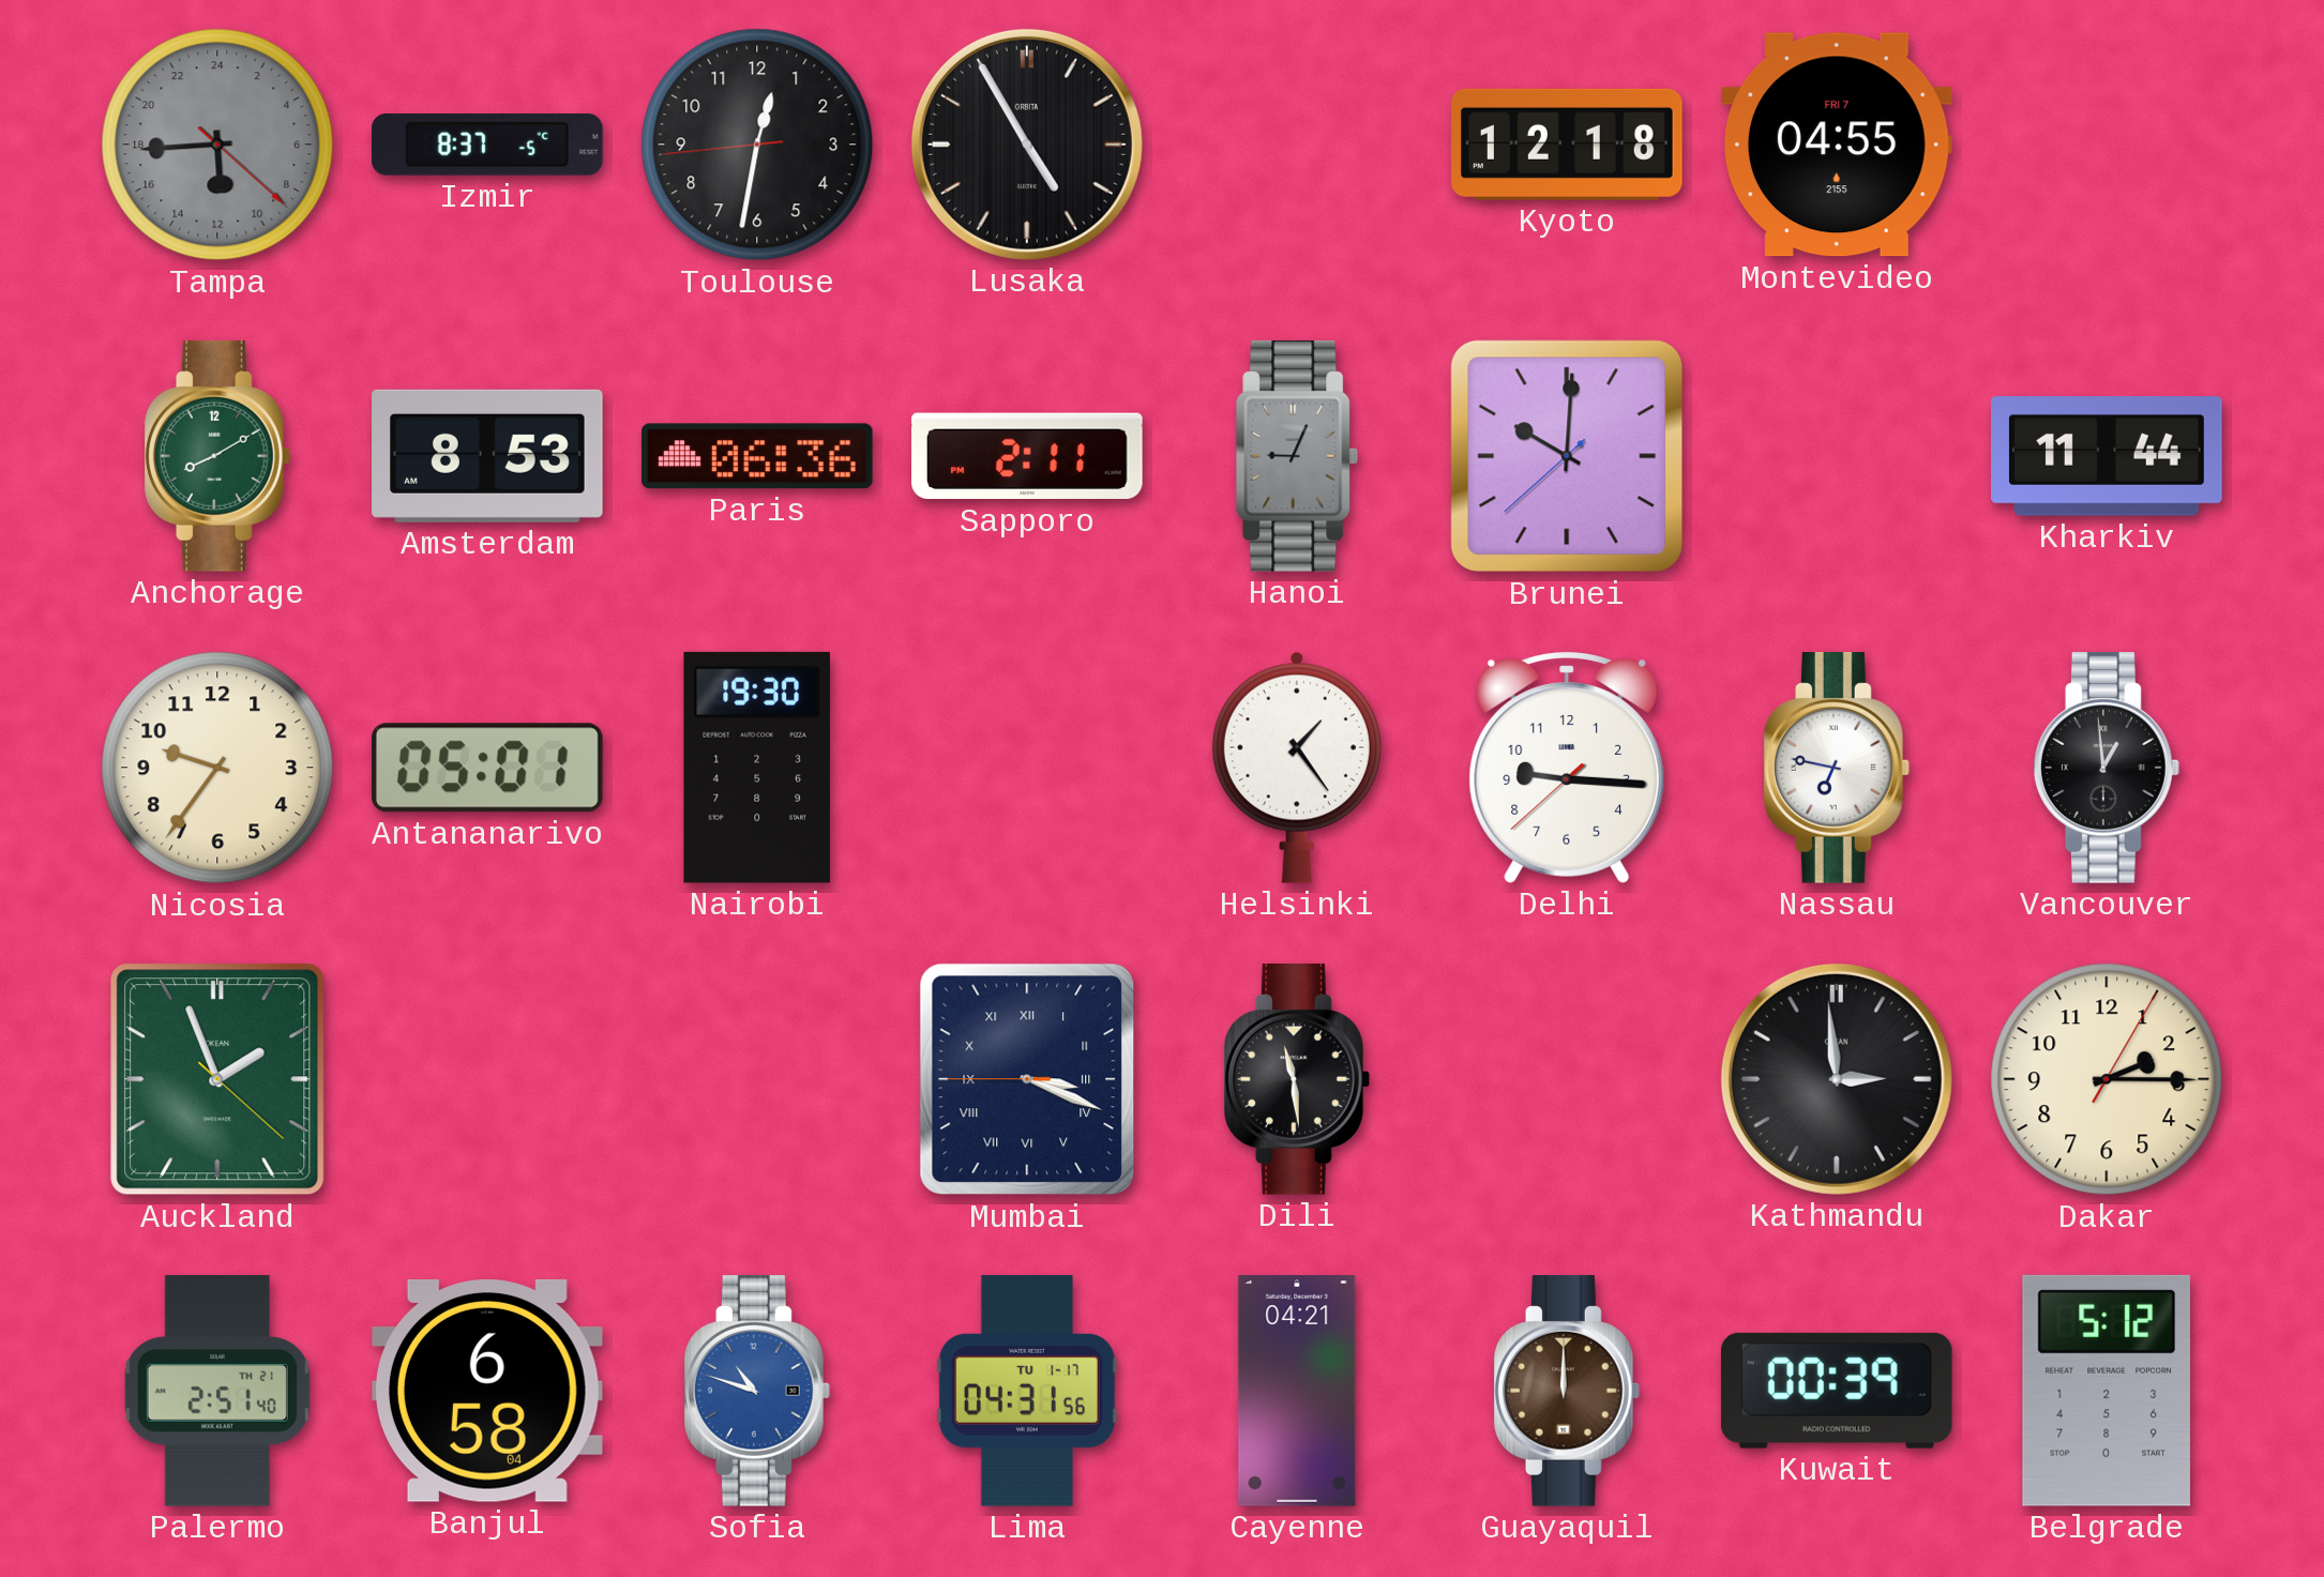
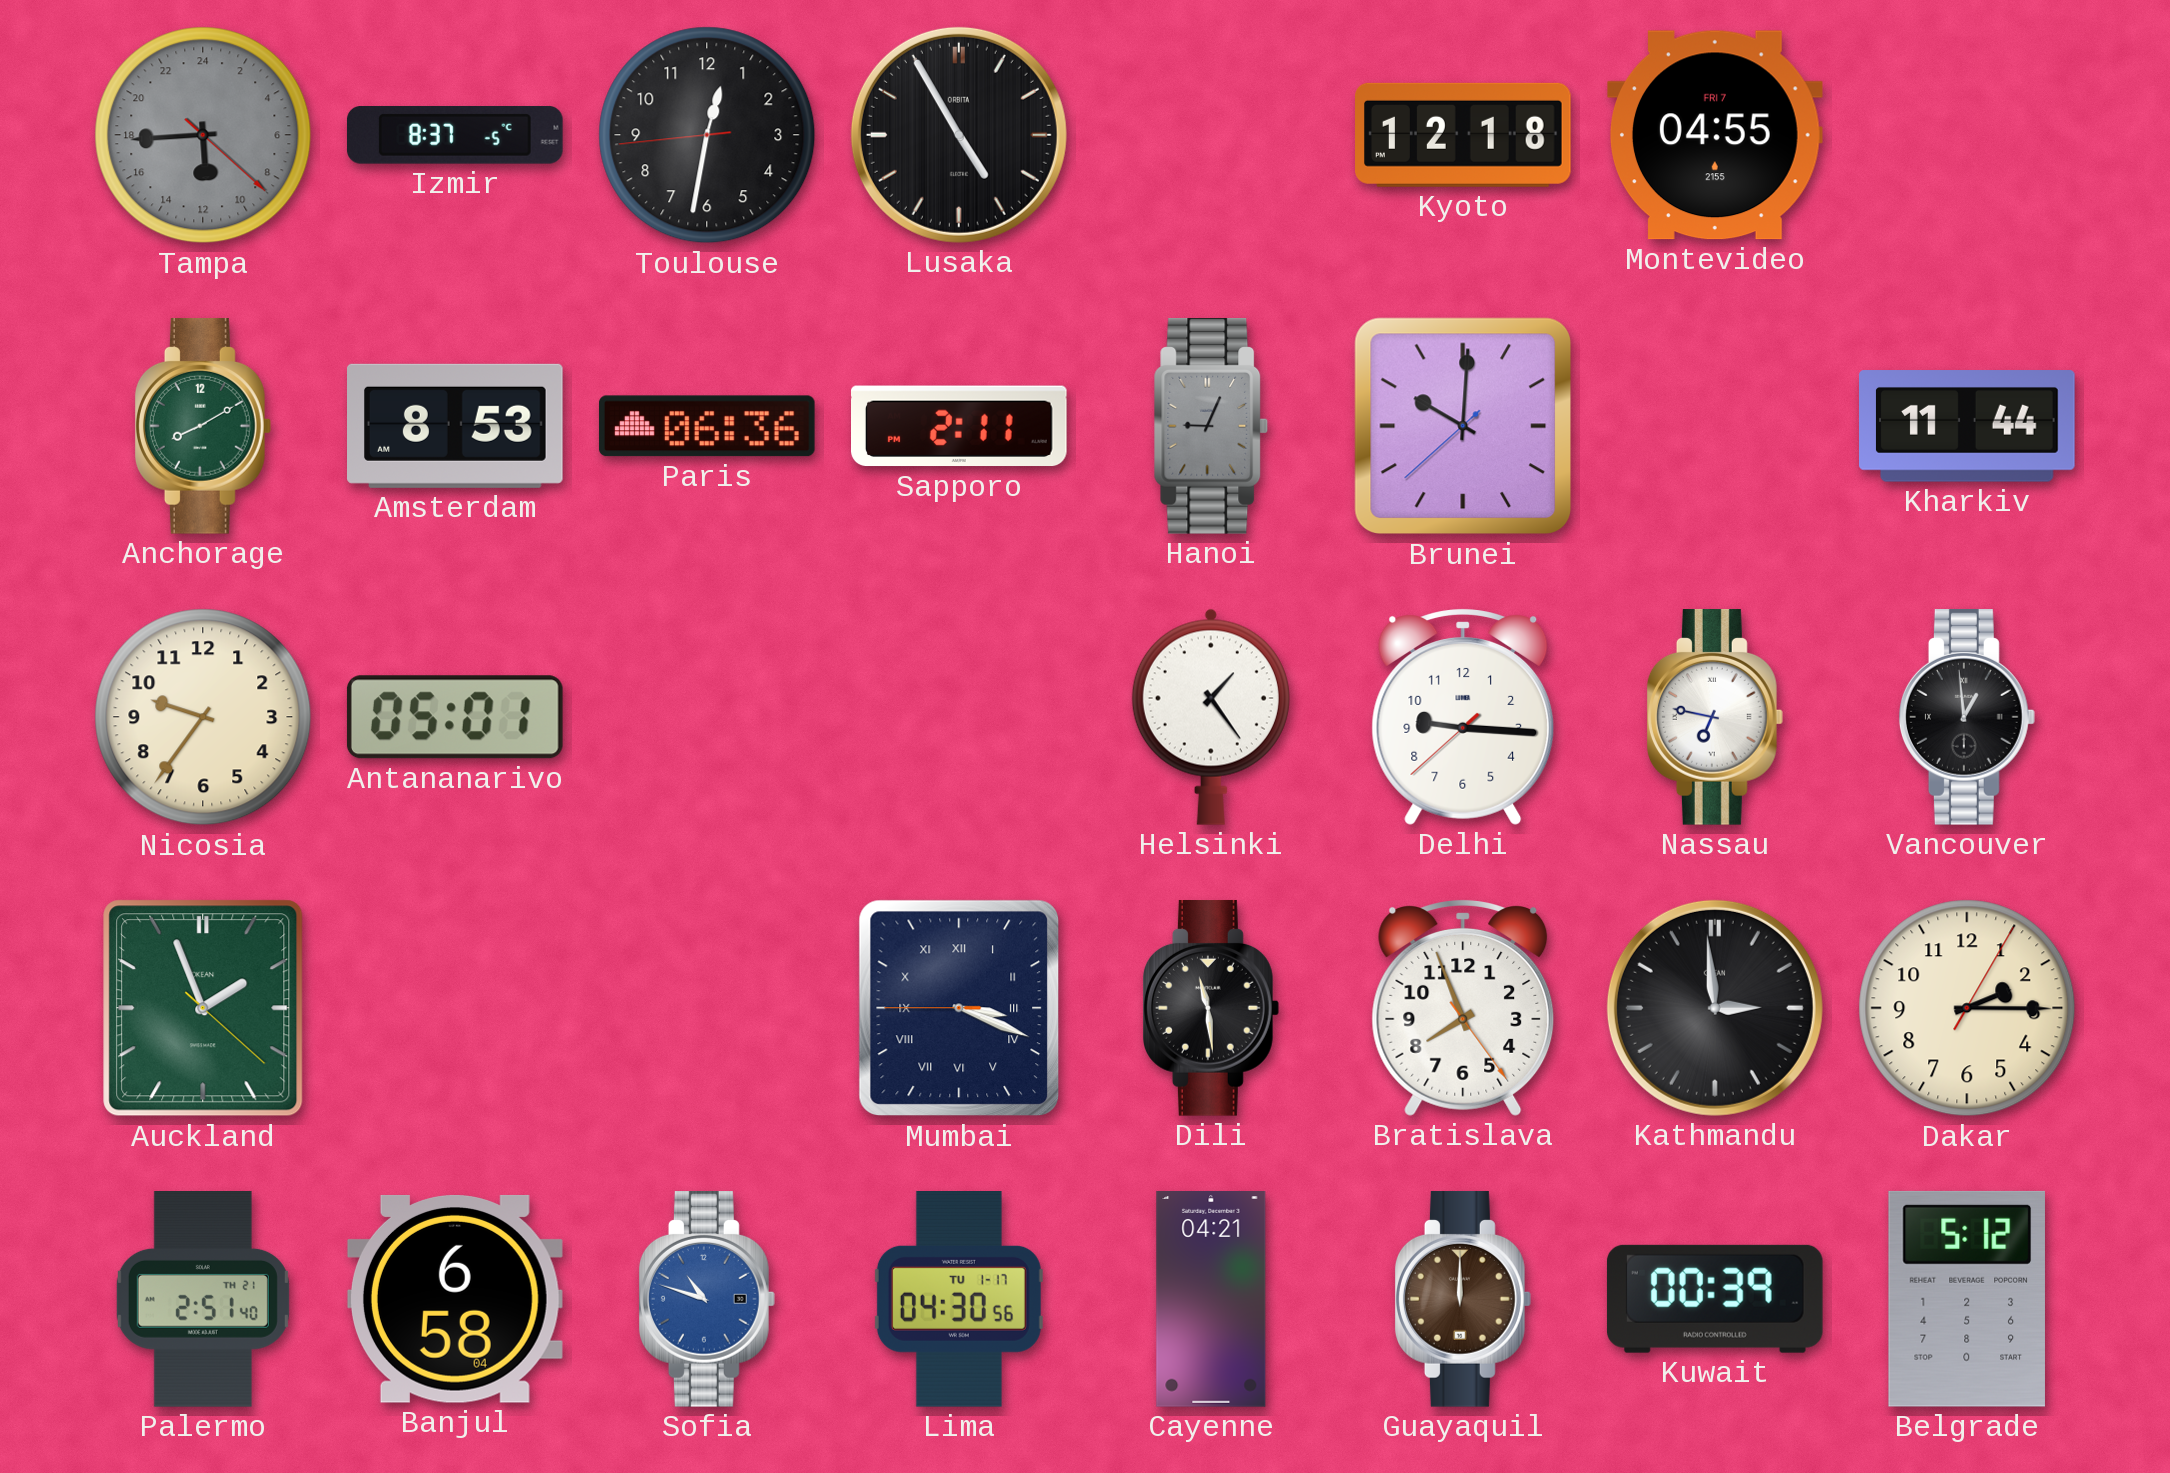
Nairobi: 19:30 -> none (757, 768)
Bratislava: none -> 7:56 (1463, 1008)
Lima: 04:31 -> 04:30 (959, 1300)
